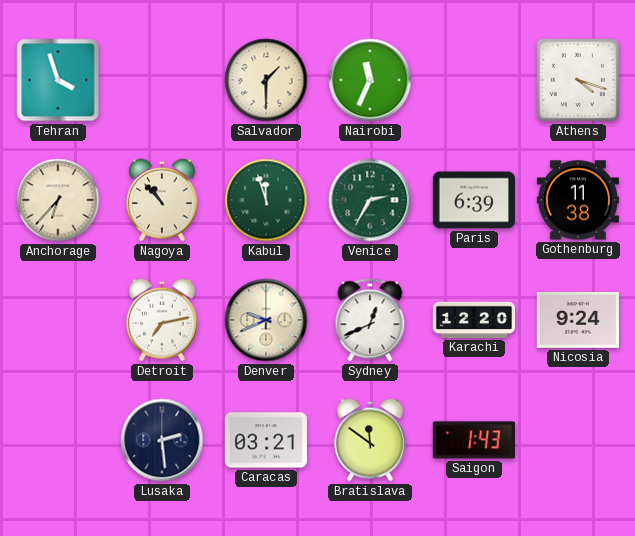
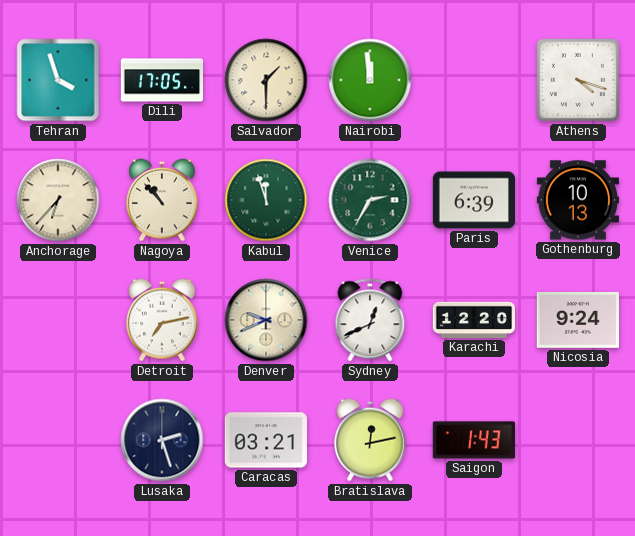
Dili: none -> 17:05 (161, 80)
Nairobi: 11:34 -> 11:59 (370, 80)
Gothenburg: 11:38 -> 10:13 (577, 200)
Lusaka: 2:29 -> 2:27 (162, 440)
Bratislava: 11:51 -> 12:13 (370, 440)
